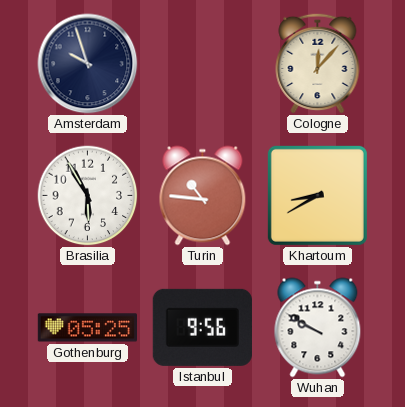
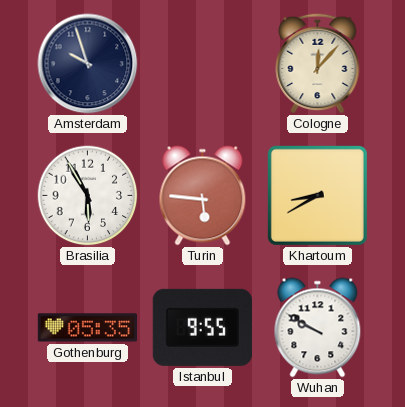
Turin: 10:46 -> 5:46 (203, 196)
Gothenburg: 05:25 -> 05:35 (87, 328)
Istanbul: 9:56 -> 9:55 (202, 327)
